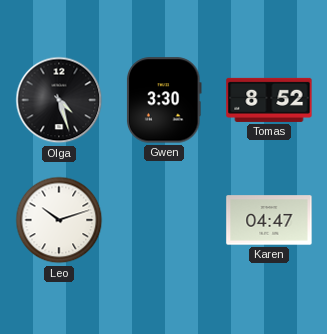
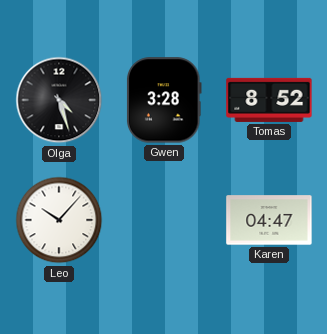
Gwen: 3:30 -> 3:28 (165, 100)
Leo: 10:12 -> 10:07 (59, 220)
